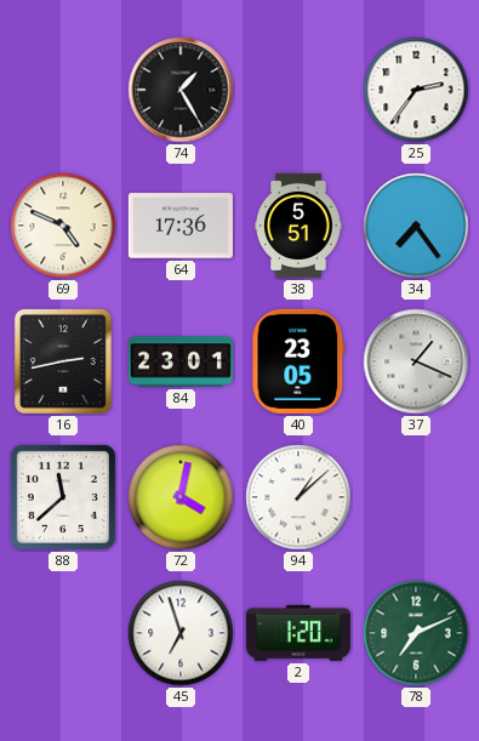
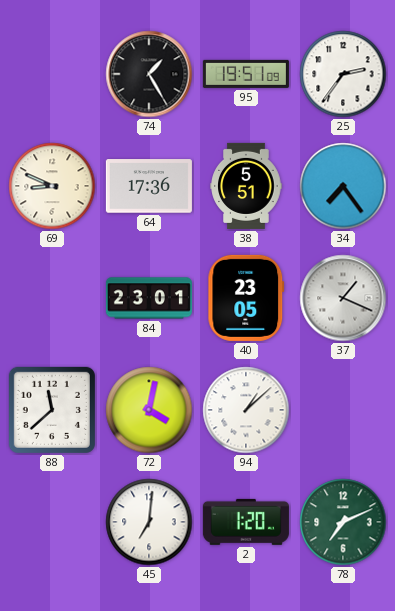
95: none -> 19:51 (246, 74)
69: 4:49 -> 8:49 (52, 186)
16: 2:43 -> none (63, 361)
45: 6:57 -> 7:01 (149, 522)
